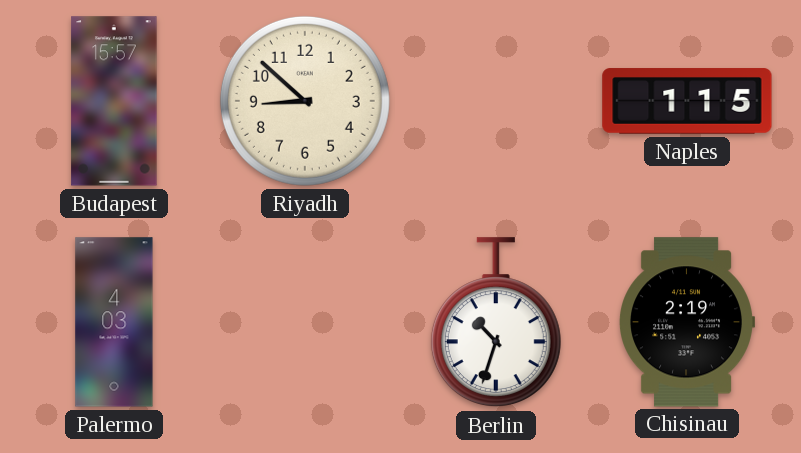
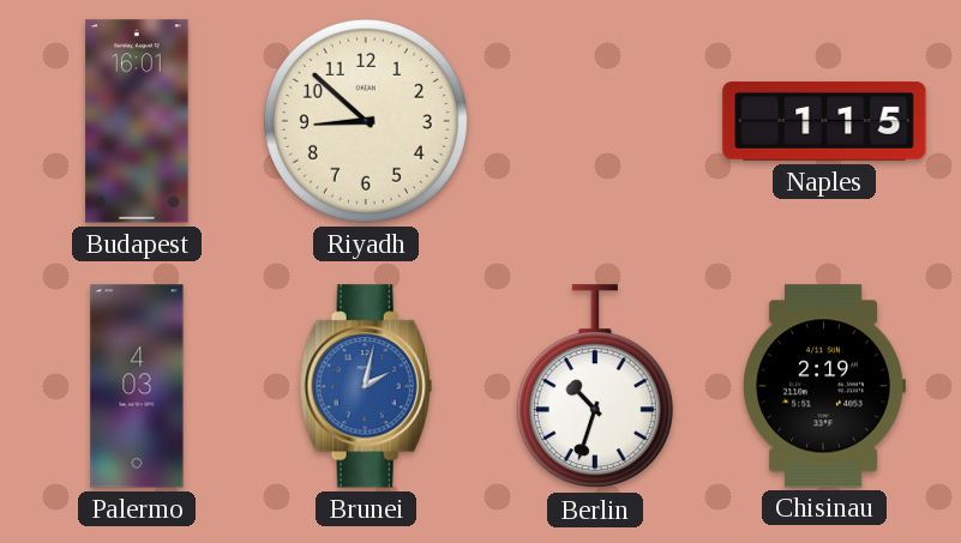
Budapest: 15:57 -> 16:01 (137, 121)
Brunei: none -> 2:02 (366, 386)
